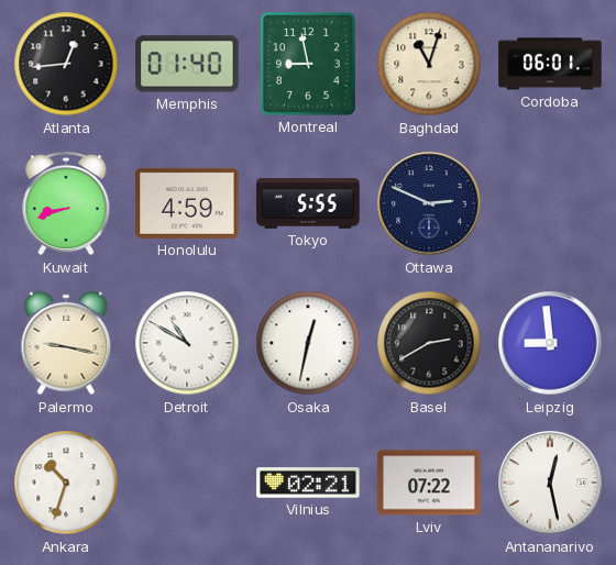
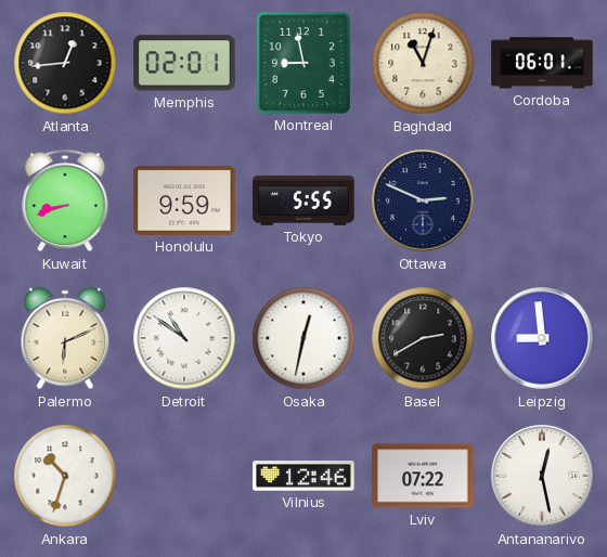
Memphis: 01:40 -> 02:01 (184, 63)
Honolulu: 4:59 -> 9:59 (184, 200)
Palermo: 9:17 -> 6:11 (65, 338)
Detroit: 10:50 -> 10:51 (184, 338)
Vilnius: 02:21 -> 12:46 (303, 476)
